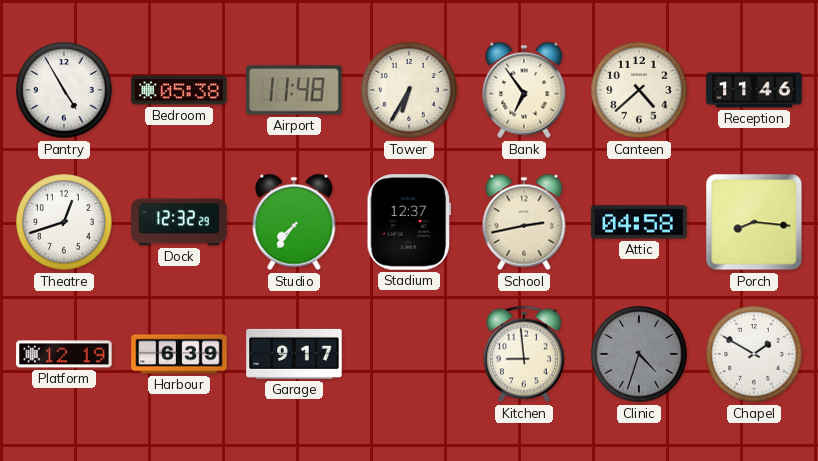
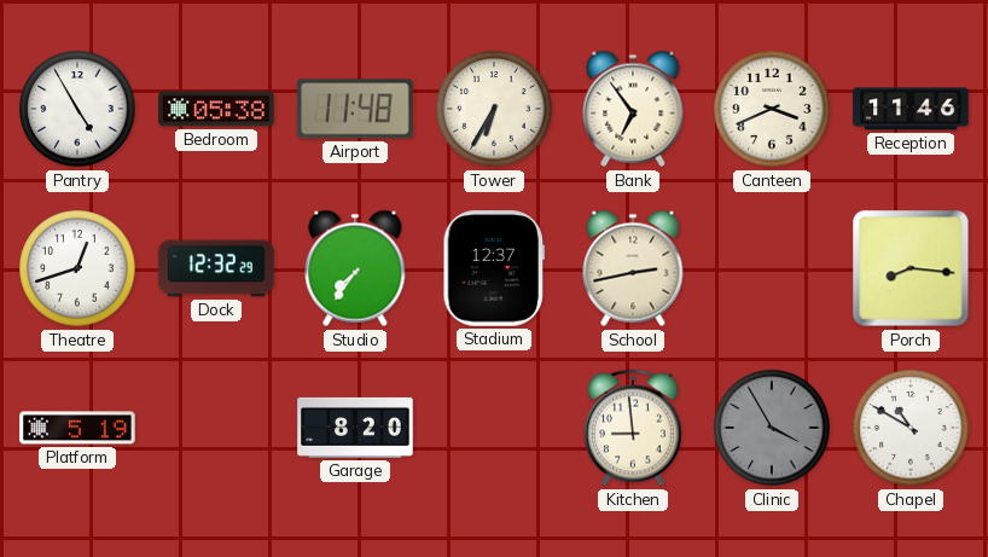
Canteen: 4:38 -> 3:41 (772, 109)
Attic: 04:58 -> none (639, 222)
Platform: 12:19 -> 5:19 (77, 428)
Harbour: 6:39 -> none (179, 354)
Garage: 9:17 -> 8:20 (355, 428)
Clinic: 4:33 -> 3:55 (772, 428)
Chapel: 1:50 -> 10:50 (911, 428)
